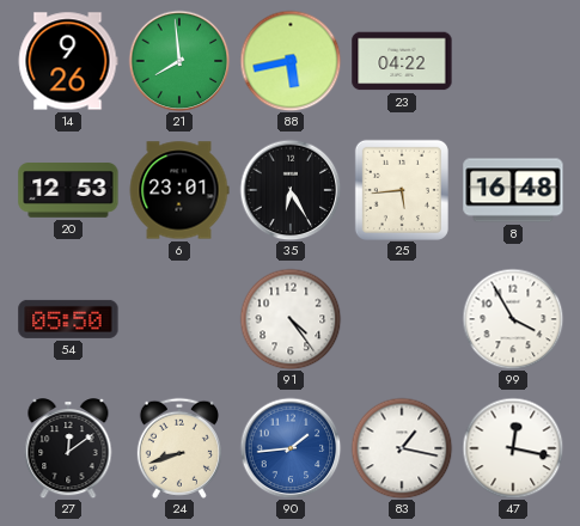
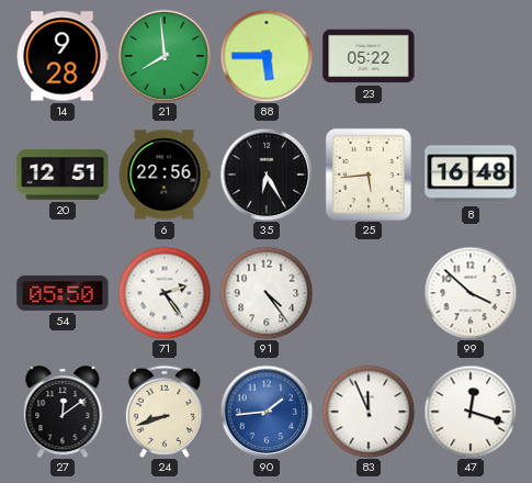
14: 9:26 -> 9:28 (63, 56)
88: 5:43 -> 5:45 (267, 56)
23: 04:22 -> 05:22 (369, 56)
20: 12:53 -> 12:51 (63, 175)
6: 23:01 -> 22:56 (165, 175)
71: none -> 2:24 (165, 293)
99: 3:55 -> 3:52 (471, 293)
83: 1:17 -> 11:56 (369, 412)
47: 12:17 -> 12:18 (471, 412)
